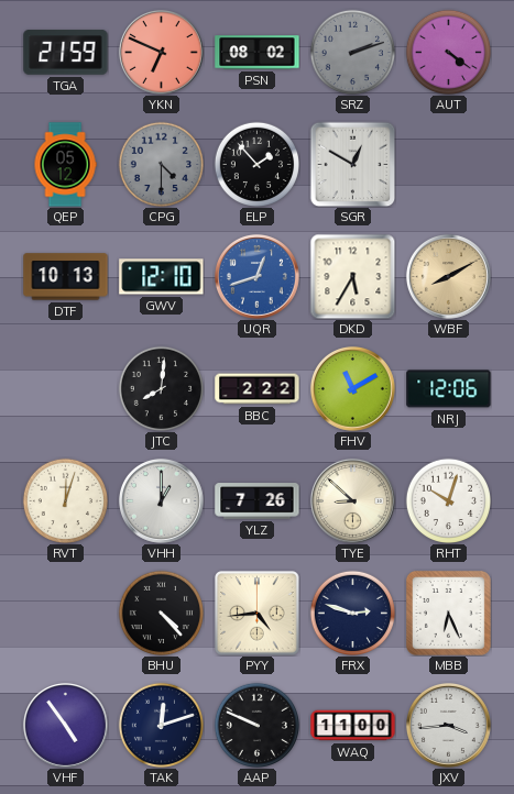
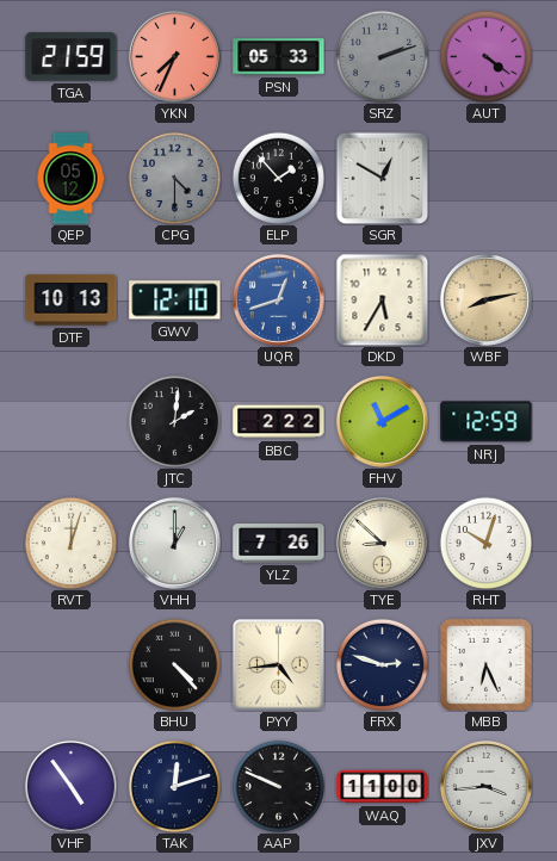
YKN: 6:49 -> 7:34 (174, 56)
PSN: 08:02 -> 05:33 (279, 57)
WBF: 8:10 -> 8:13 (485, 299)
JTC: 8:01 -> 2:01 (174, 421)
NRJ: 12:06 -> 12:59 (487, 422)
